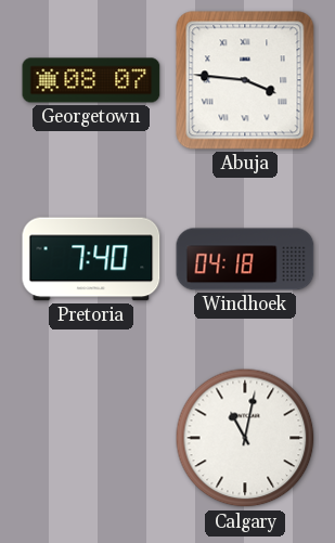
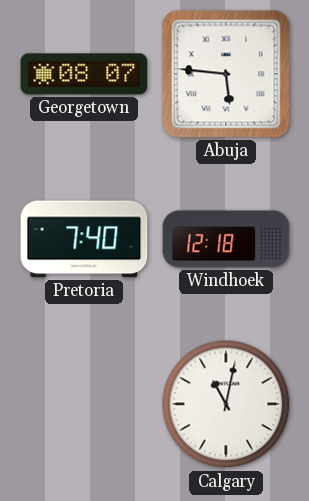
Abuja: 3:46 -> 5:46 (226, 74)
Windhoek: 04:18 -> 12:18 (226, 239)
